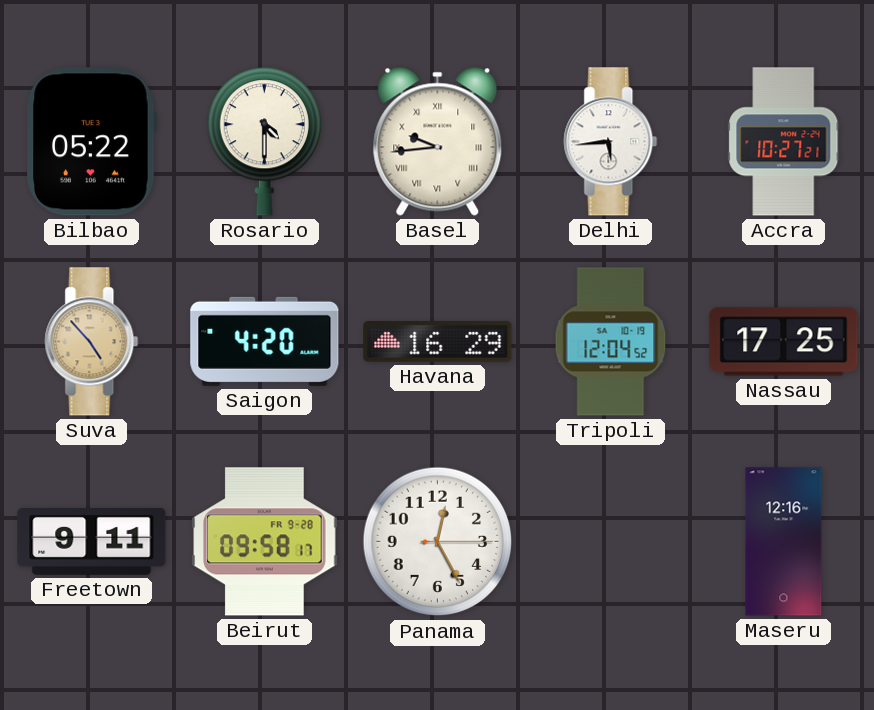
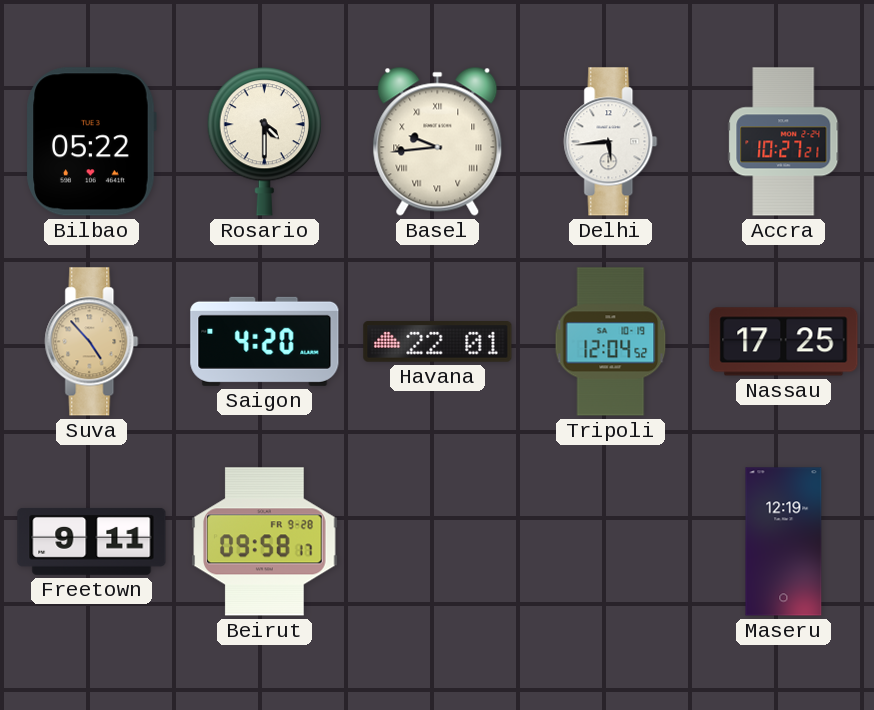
Havana: 16:29 -> 22:01 (438, 342)
Panama: 12:25 -> none (438, 542)
Maseru: 12:16 -> 12:19 (784, 542)
